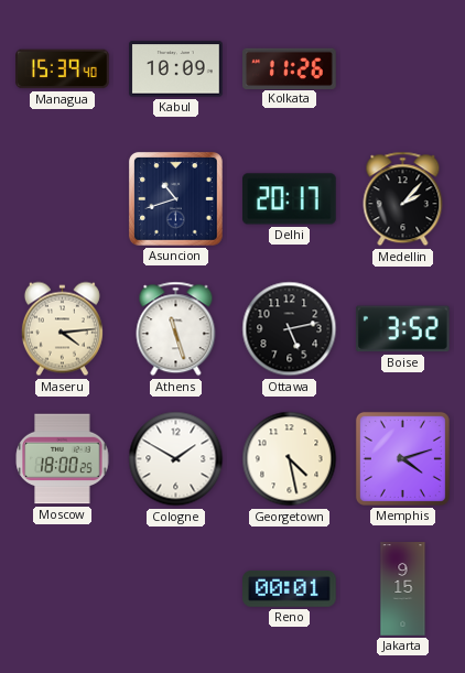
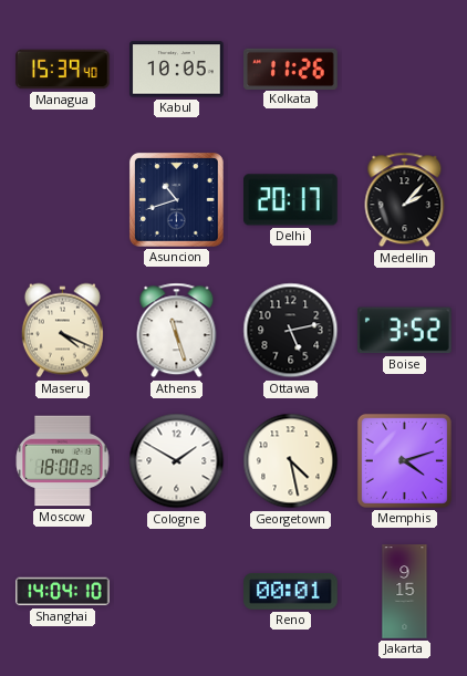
Kabul: 10:09 -> 10:05 (177, 70)
Maseru: 4:14 -> 4:19 (62, 331)
Shanghai: none -> 14:04 (63, 592)
